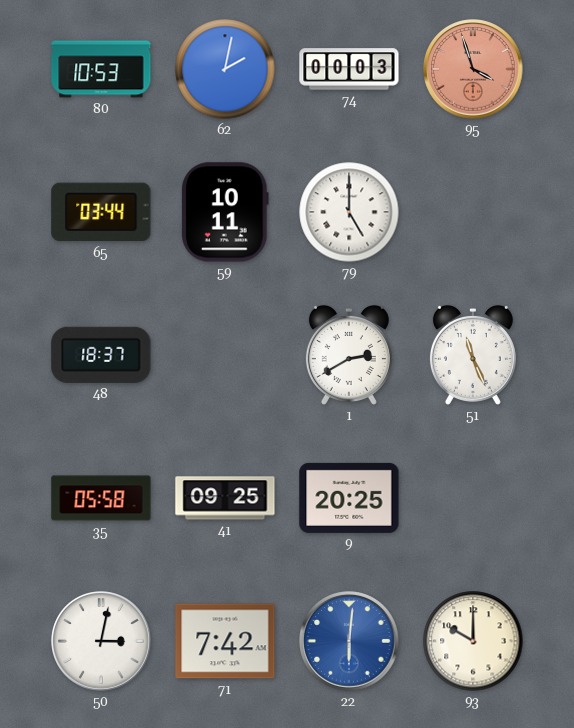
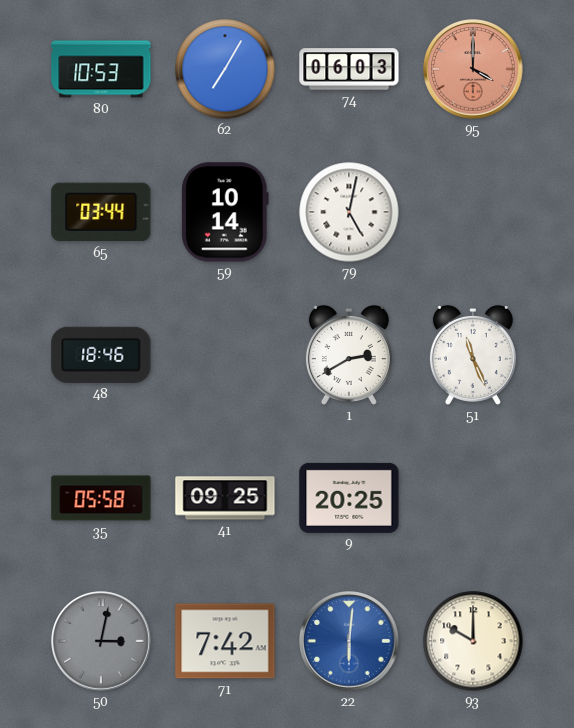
62: 2:02 -> 7:05 (225, 69)
74: 00:03 -> 06:03 (349, 69)
95: 3:57 -> 4:00 (473, 69)
59: 10:11 -> 10:14 (225, 212)
79: 5:00 -> 5:02 (349, 212)
48: 18:37 -> 18:46 (101, 355)
50 dial: white -> grey (101, 641)
